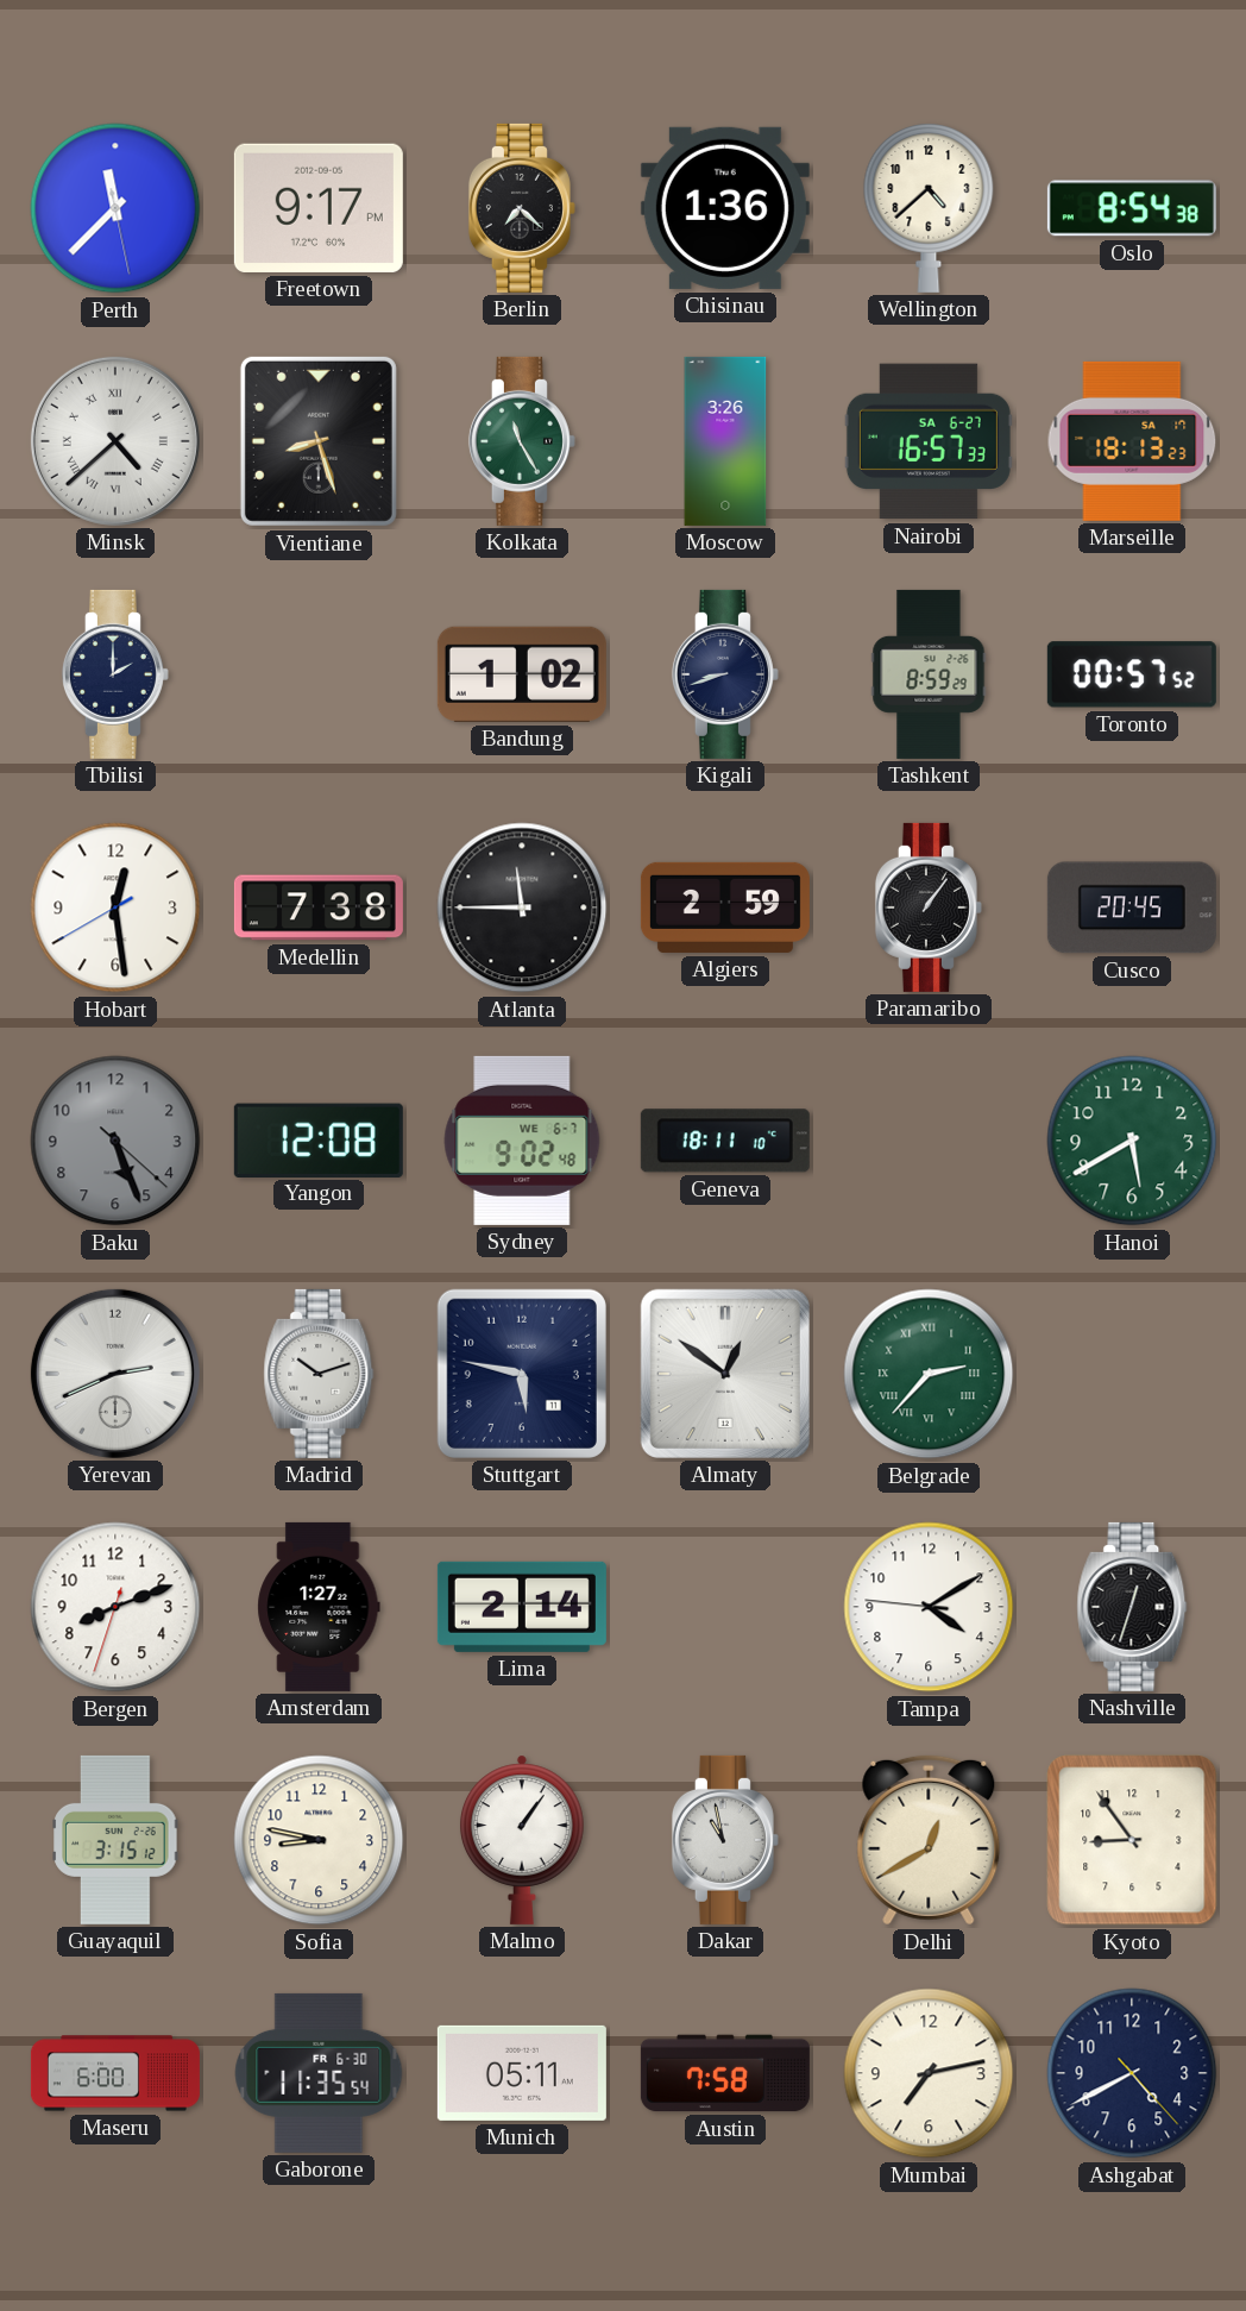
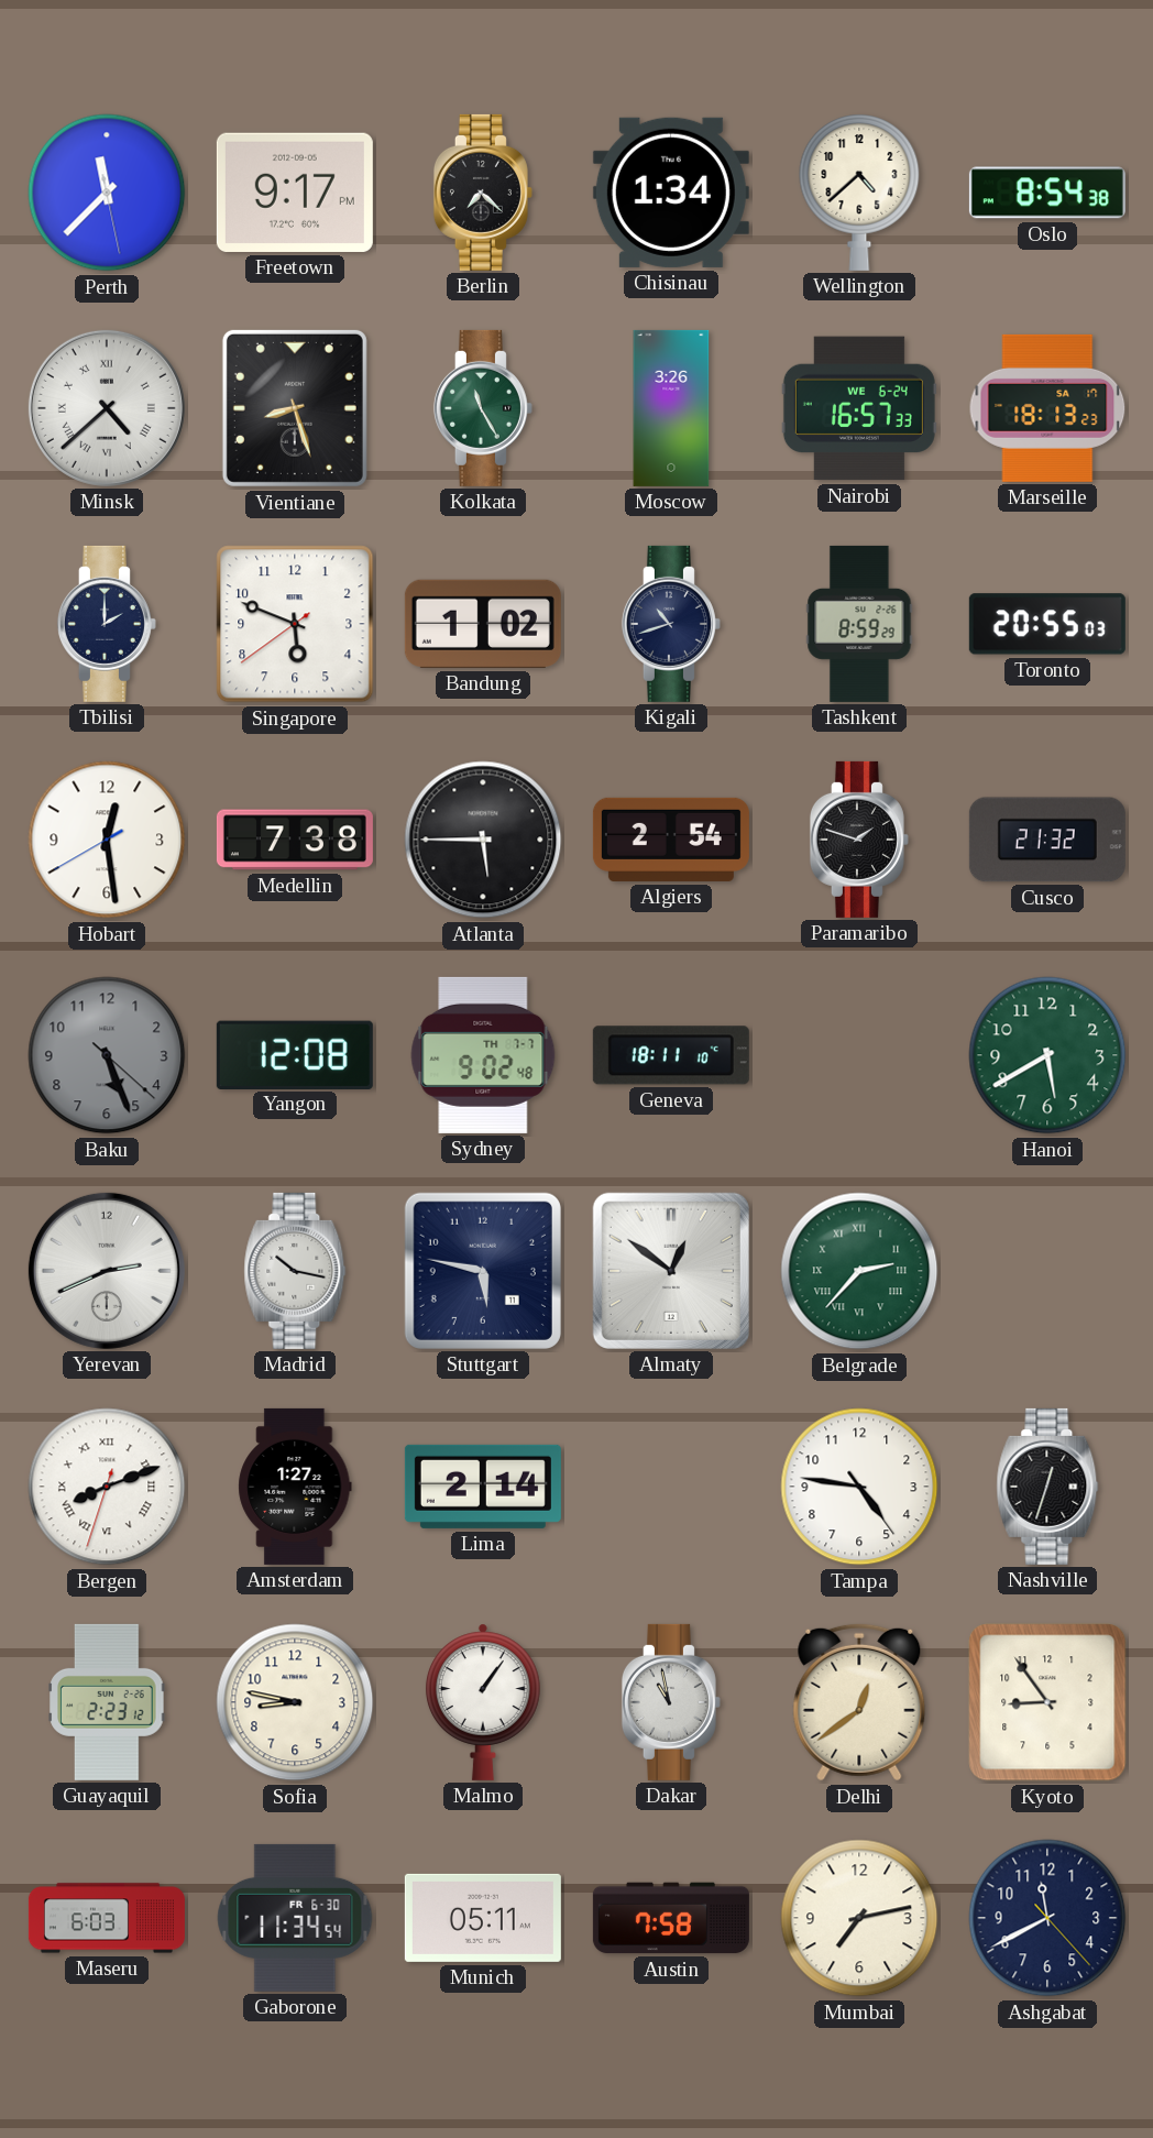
Chisinau: 1:36 -> 1:34 (671, 193)
Nairobi date: SA 6-27 -> WE 6-24 (859, 408)
Singapore: none -> 5:48 (295, 624)
Kigali: 8:42 -> 10:42 (671, 624)
Toronto: 00:57 -> 20:55 (1047, 624)
Atlanta: 11:45 -> 5:45 (483, 840)
Algiers: 2:59 -> 2:54 (671, 840)
Paramaribo: 1:06 -> 1:48 (859, 840)
Cusco: 20:45 -> 21:32 (1047, 840)
Sydney date: WE 6-7 -> TH 7-7 (483, 1055)
Madrid: 10:12 -> 10:17 (295, 1271)
Bergen numerals: Arabic -> Roman (107, 1487)
Tampa: 4:09 -> 4:46 (859, 1487)
Guayaquil: 3:15 -> 2:23 (107, 1702)
Delhi: 12:40 -> 12:39 (859, 1702)
Maseru: 6:00 -> 6:03 (107, 1918)
Gaborone: 11:35 -> 11:34 (295, 1918)
Ashgabat: 4:40 -> 11:40 (1047, 1918)
